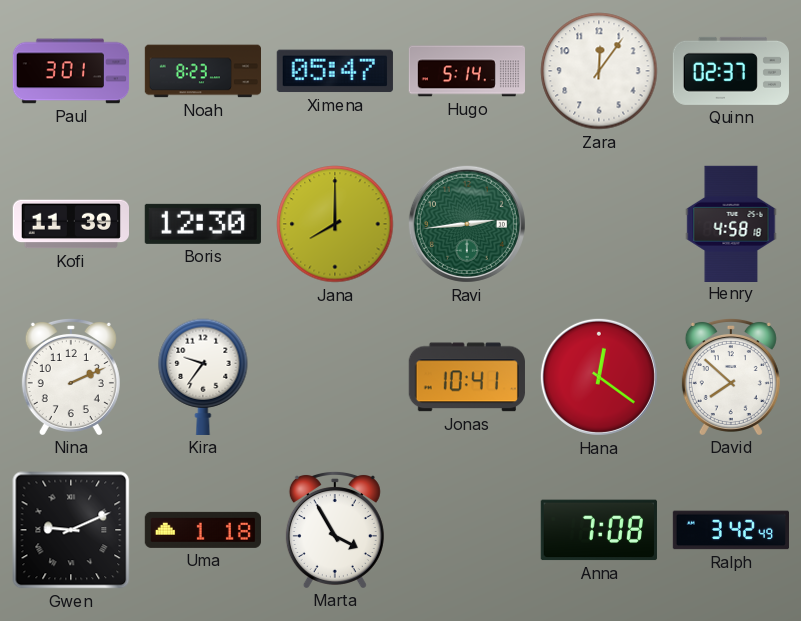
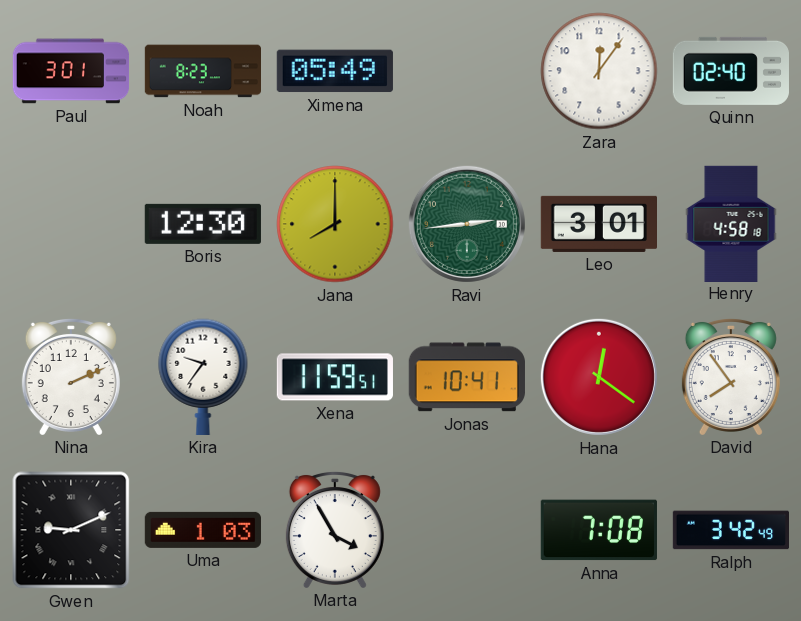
Ximena: 05:47 -> 05:49 (335, 71)
Hugo: 5:14 -> none (466, 71)
Quinn: 02:37 -> 02:40 (731, 71)
Kofi: 11:39 -> none (70, 224)
Leo: none -> 3:01 (598, 224)
Xena: none -> 11:59 (335, 377)
David: 7:52 -> 7:54 (731, 376)
Uma: 1:18 -> 1:03 (203, 530)
